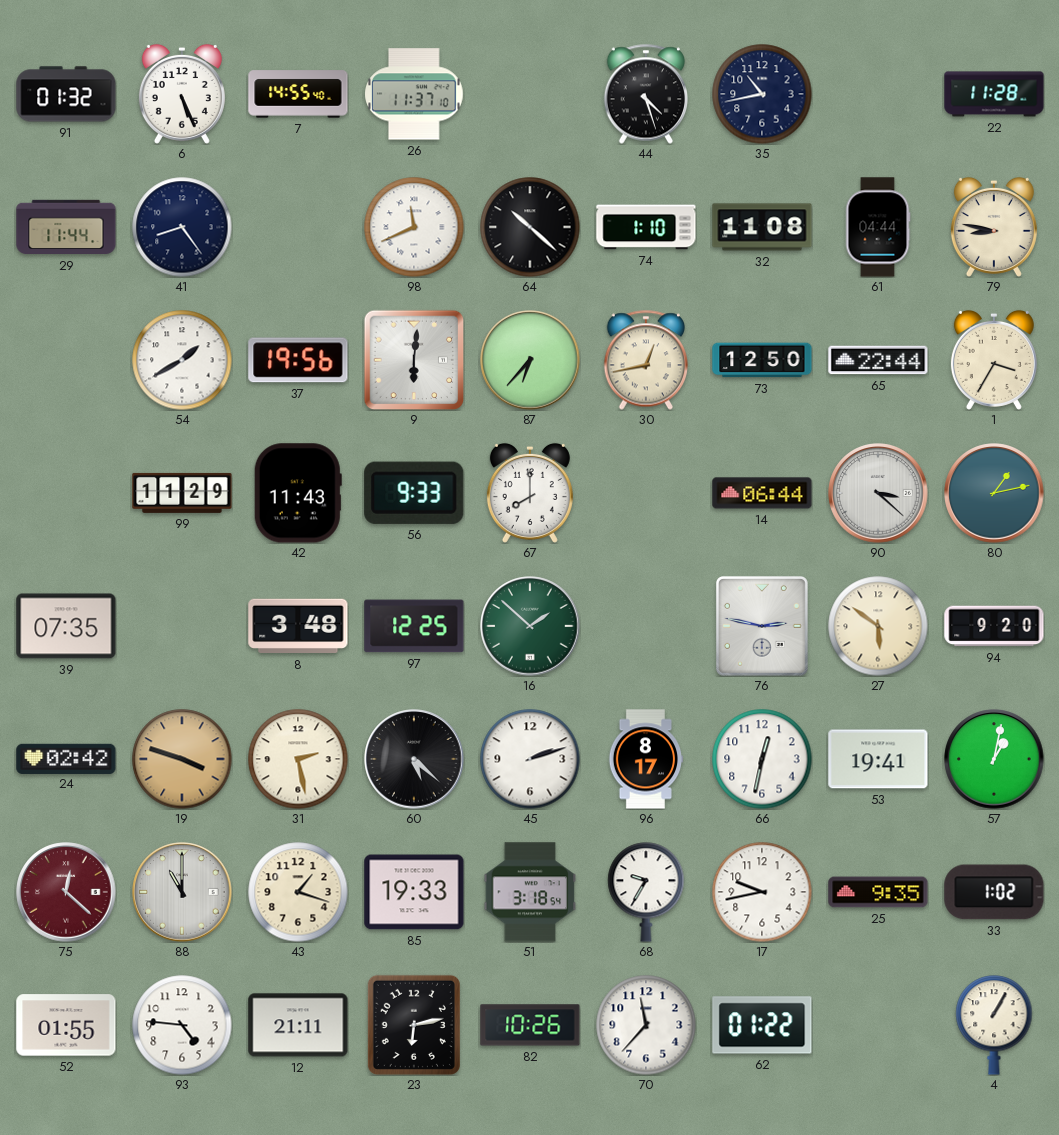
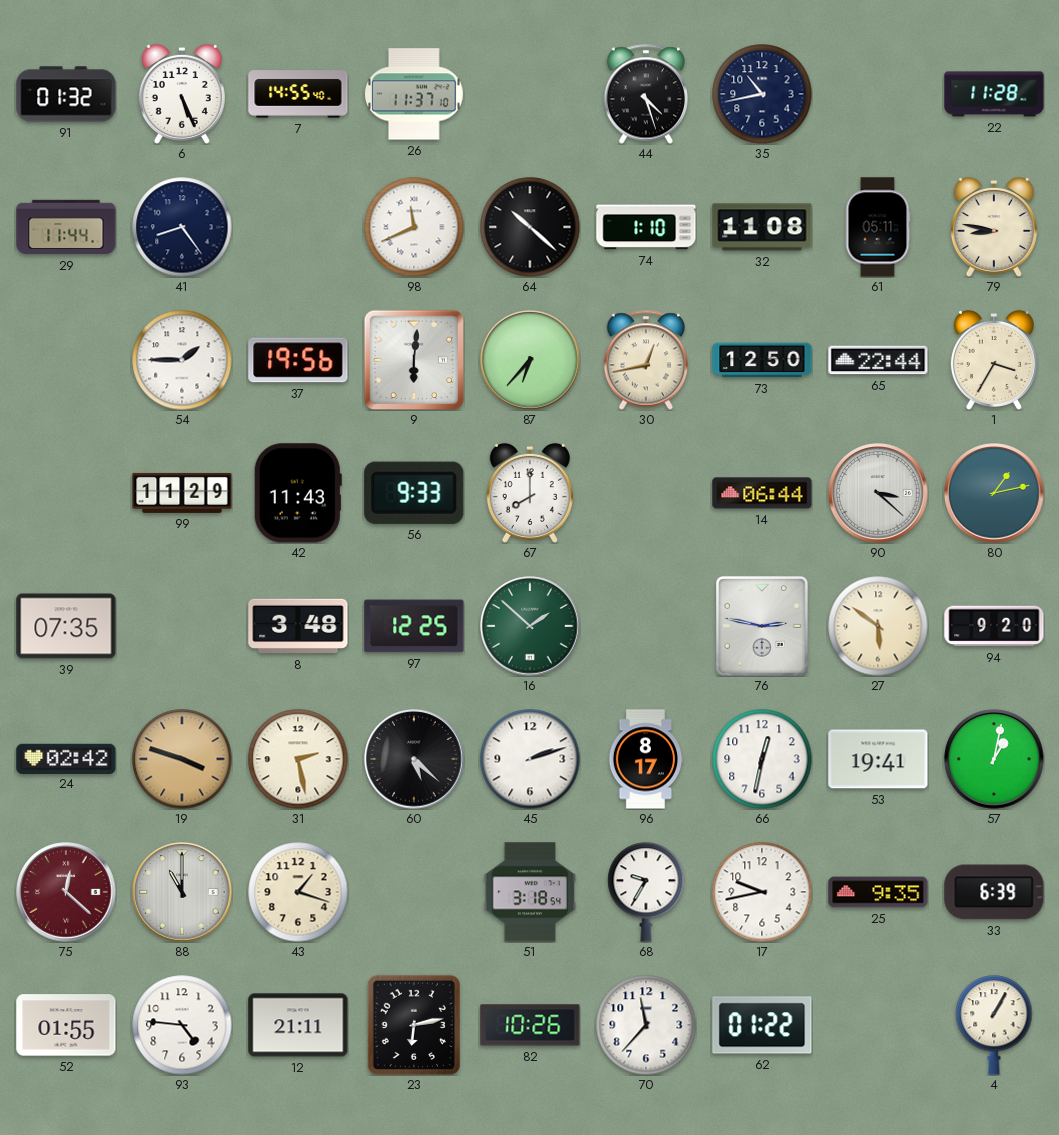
61: 04:44 -> 05:11 (878, 227)
54: 1:40 -> 1:45 (182, 360)
85: 19:33 -> none (414, 892)
33: 1:02 -> 6:39 (994, 892)
